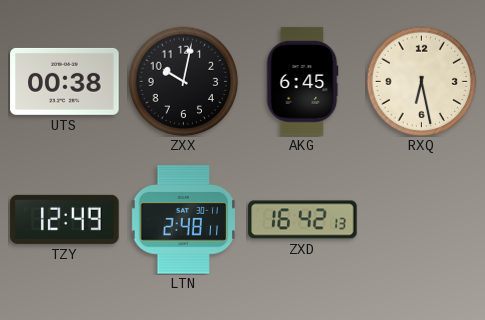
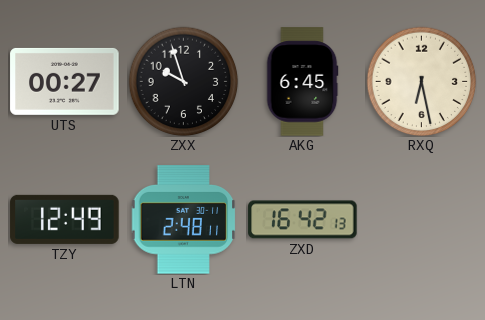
UTS: 00:38 -> 00:27 (65, 81)
ZXX: 10:02 -> 9:57 (183, 81)
